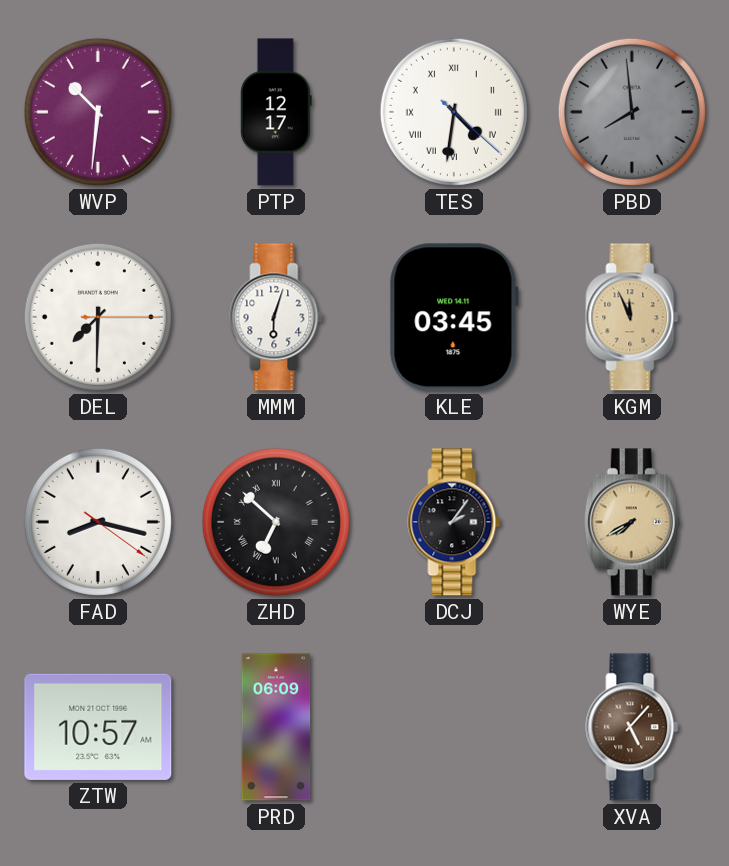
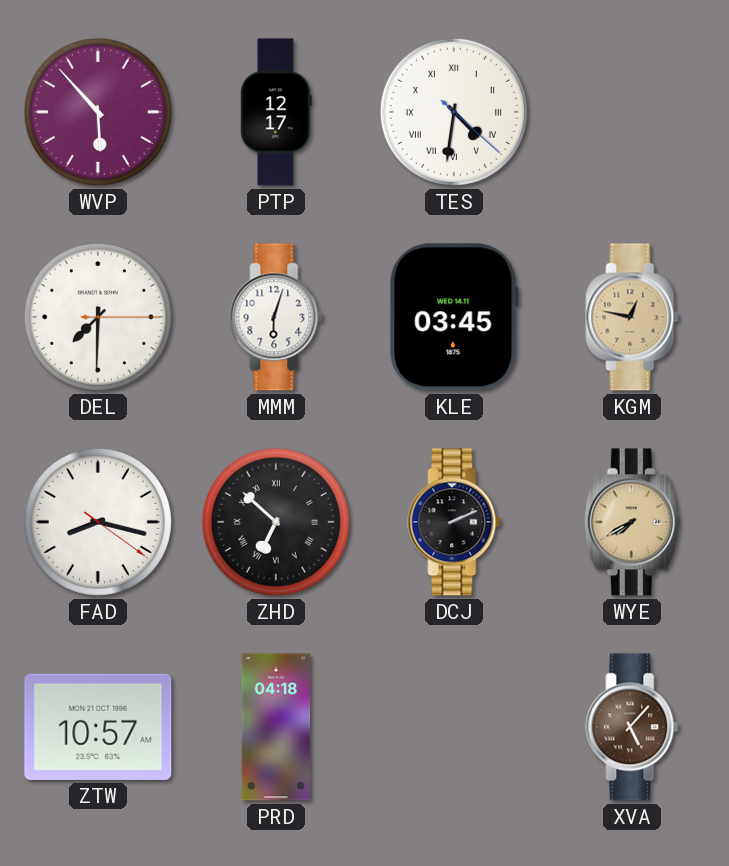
WVP: 10:31 -> 5:53 (98, 112)
PBD: 7:59 -> none (632, 112)
KGM: 11:56 -> 12:47 (632, 317)
DCJ: 2:06 -> 2:11 (454, 522)
PRD: 06:09 -> 04:18 (276, 727)
